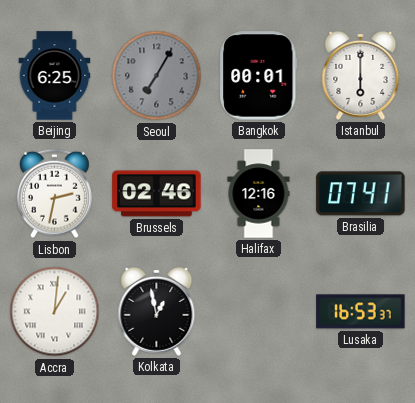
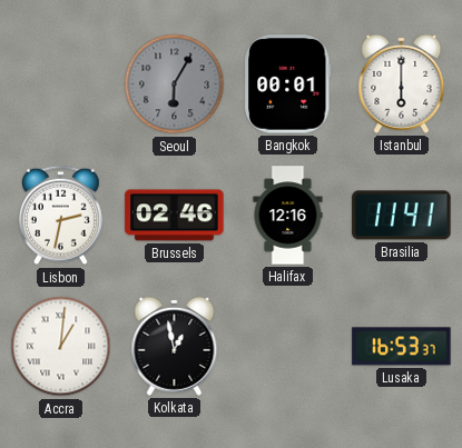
Beijing: 6:25 -> none (55, 76)
Seoul: 7:05 -> 6:05 (175, 84)
Brasilia: 07:41 -> 11:41 (402, 216)
